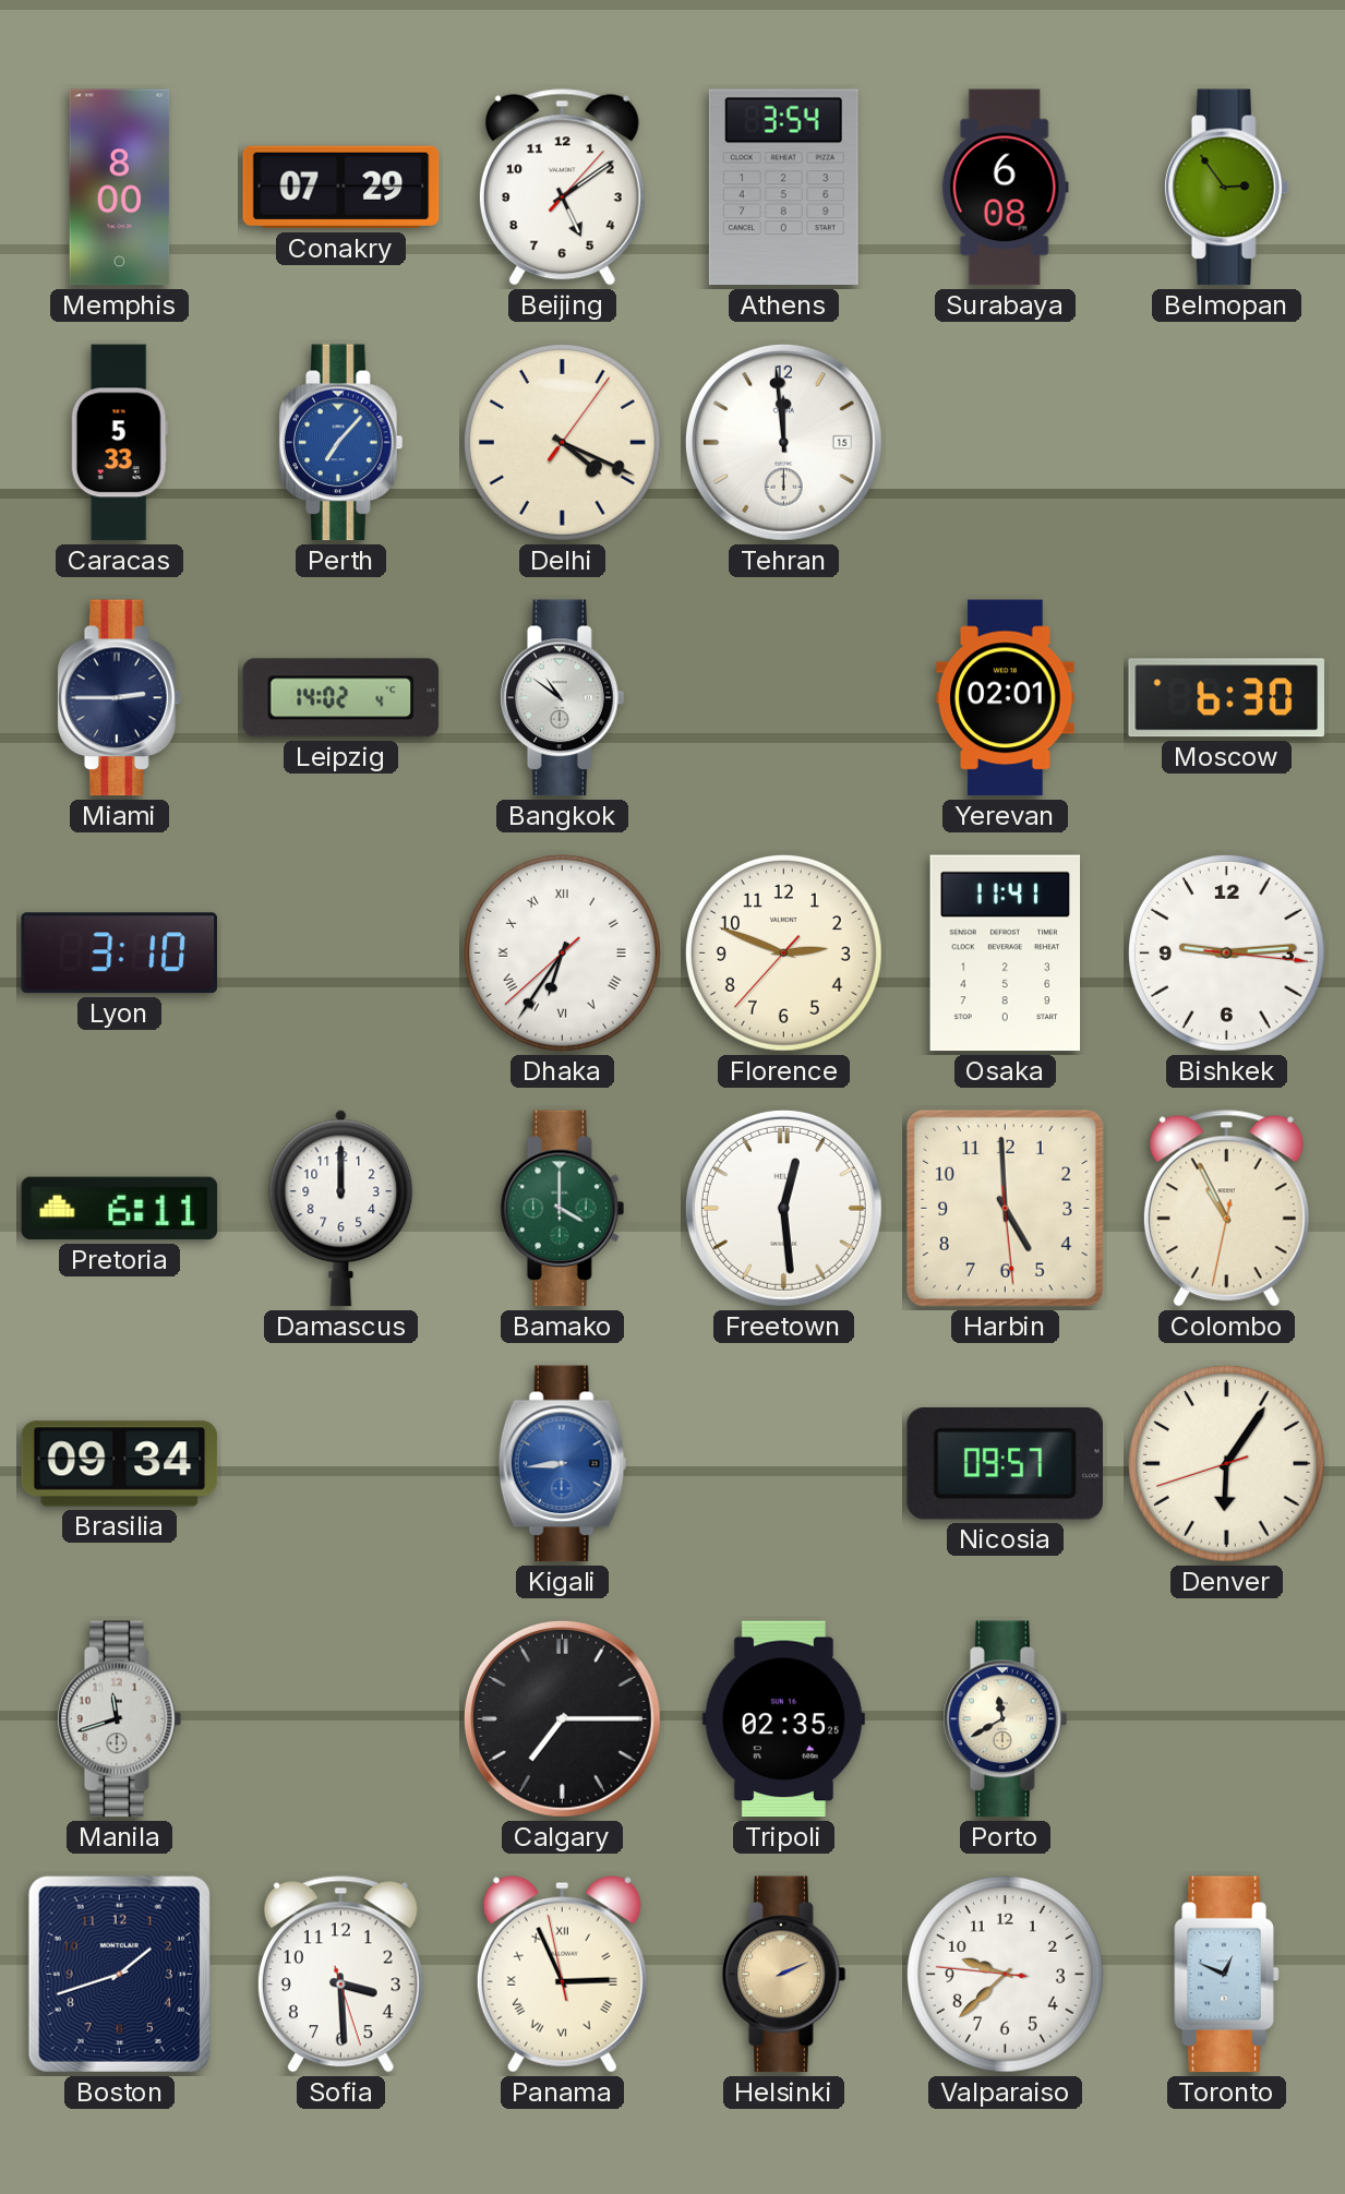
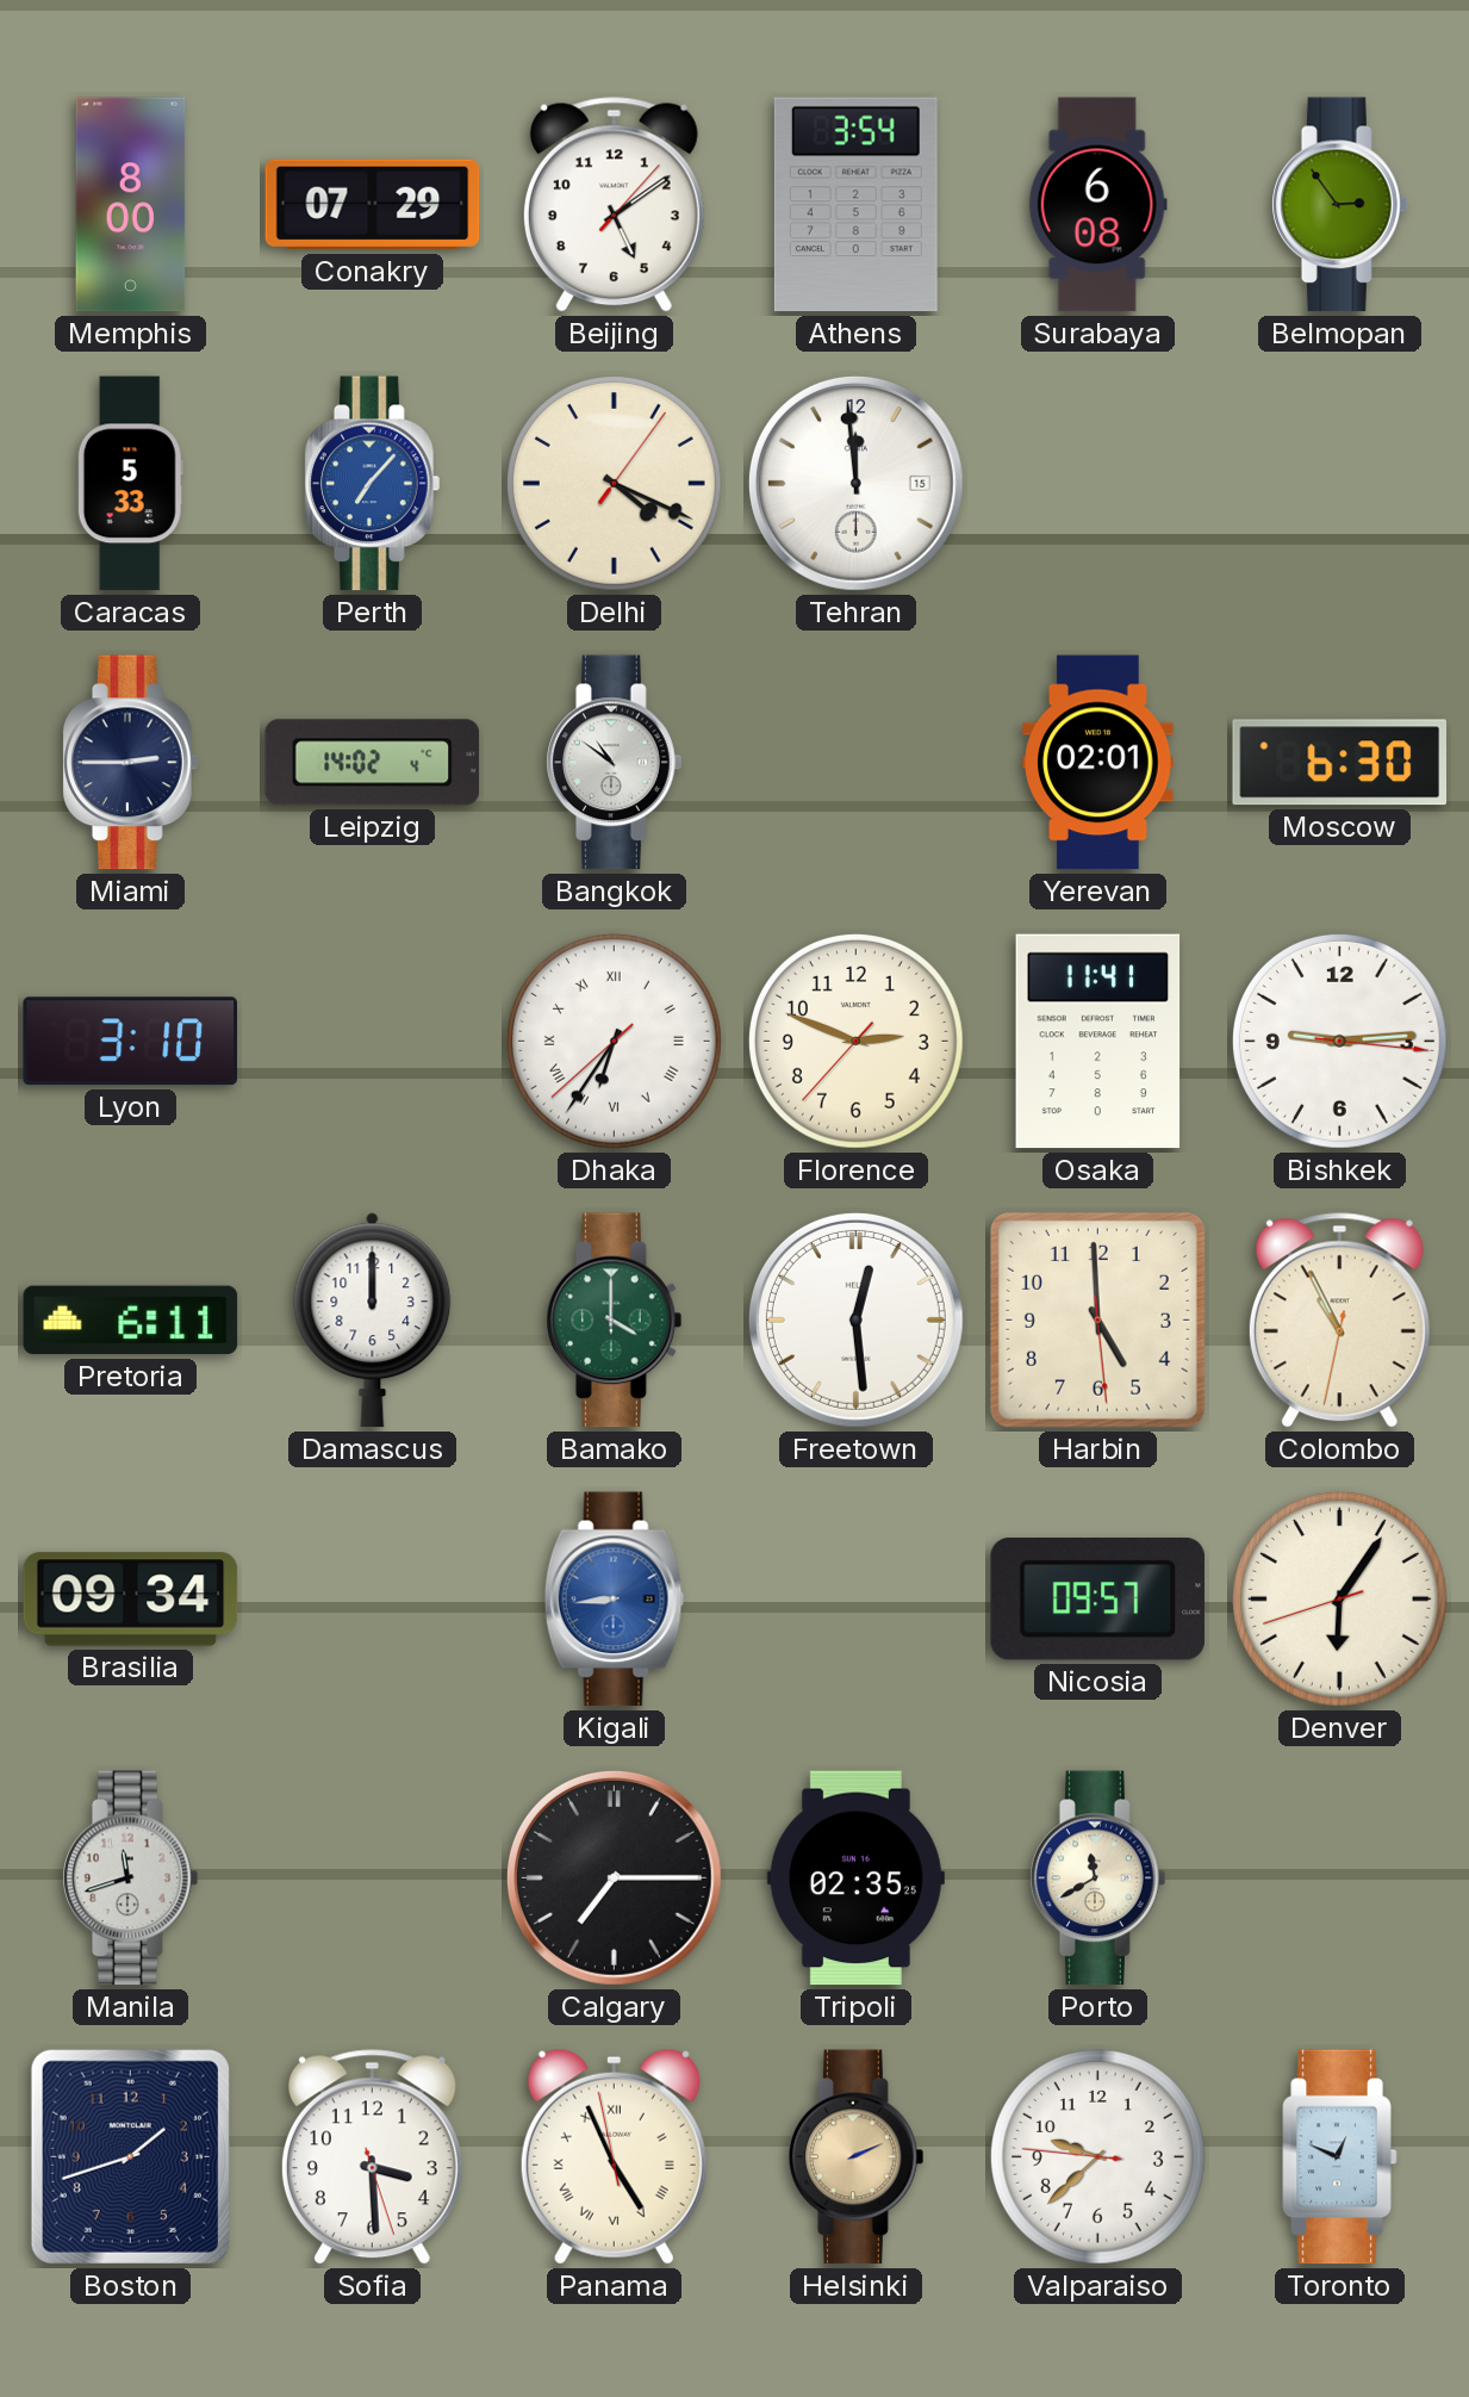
Panama: 2:55 -> 4:55 (614, 2156)
